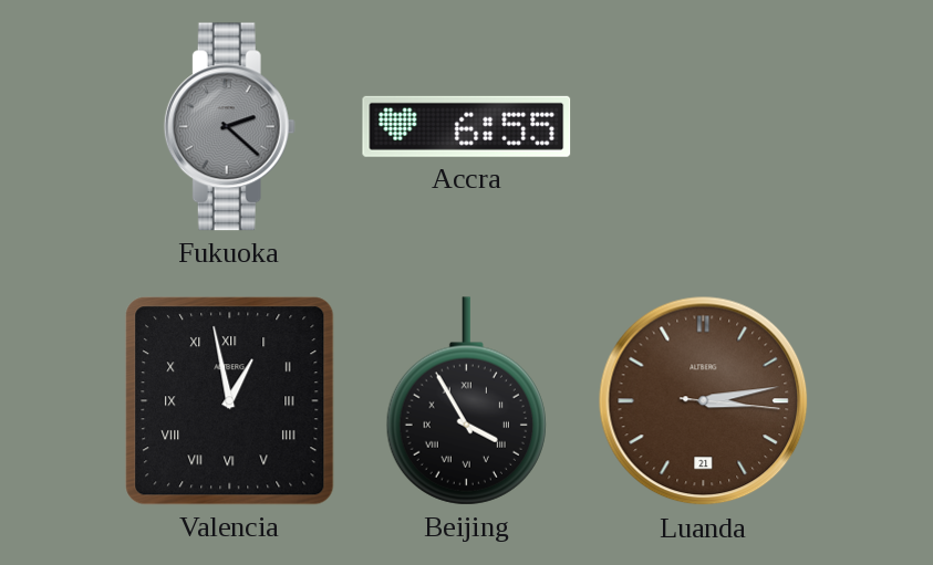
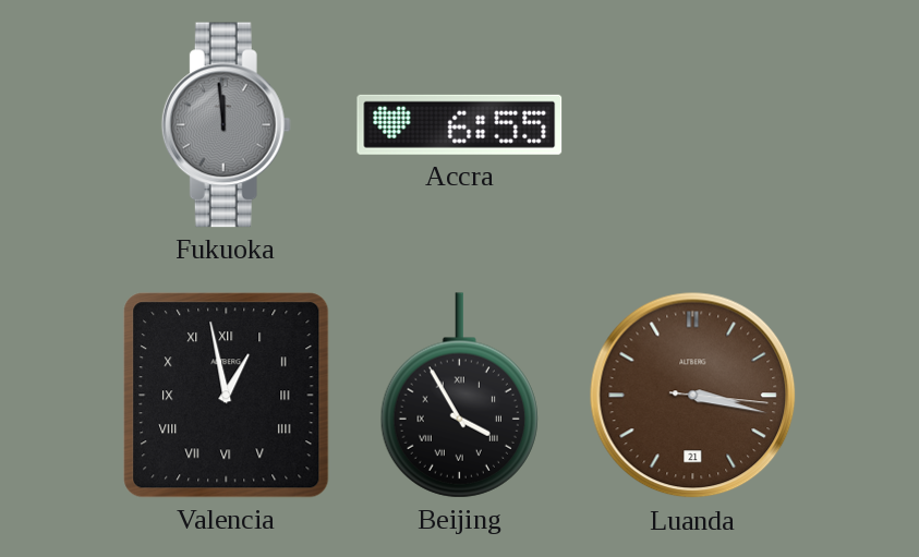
Fukuoka: 2:22 -> 11:59 (226, 125)
Luanda: 3:13 -> 3:17 (693, 396)
